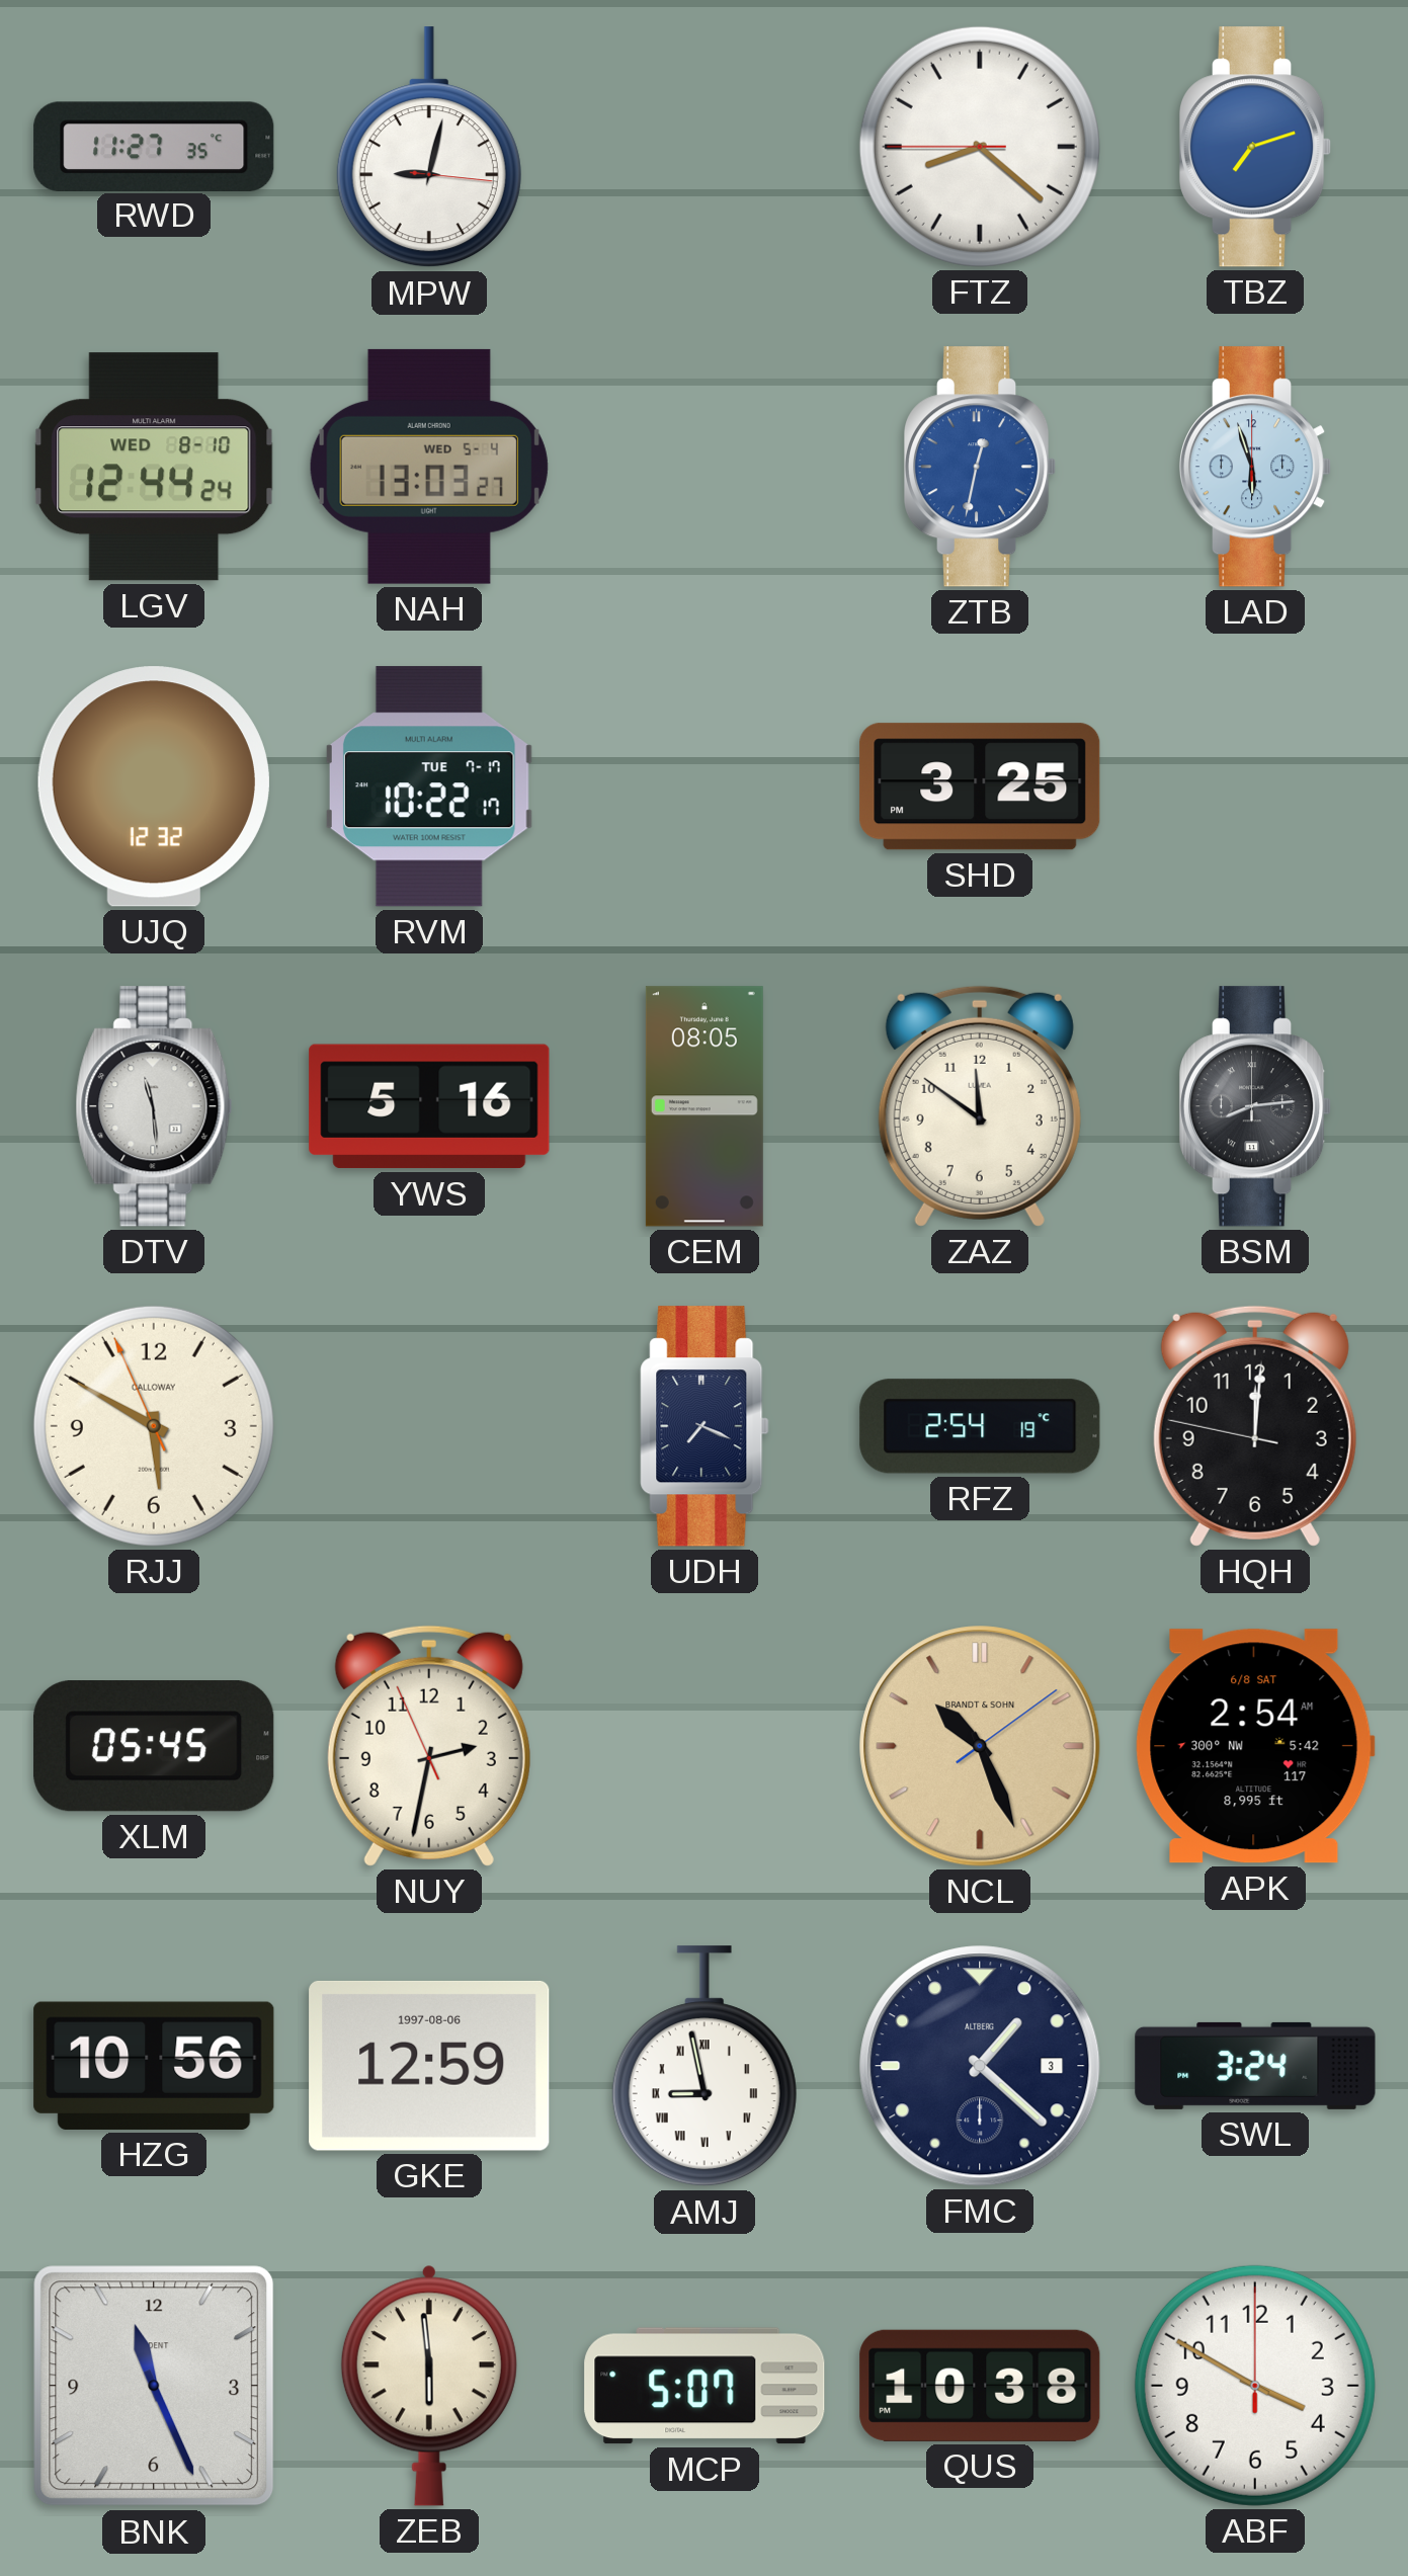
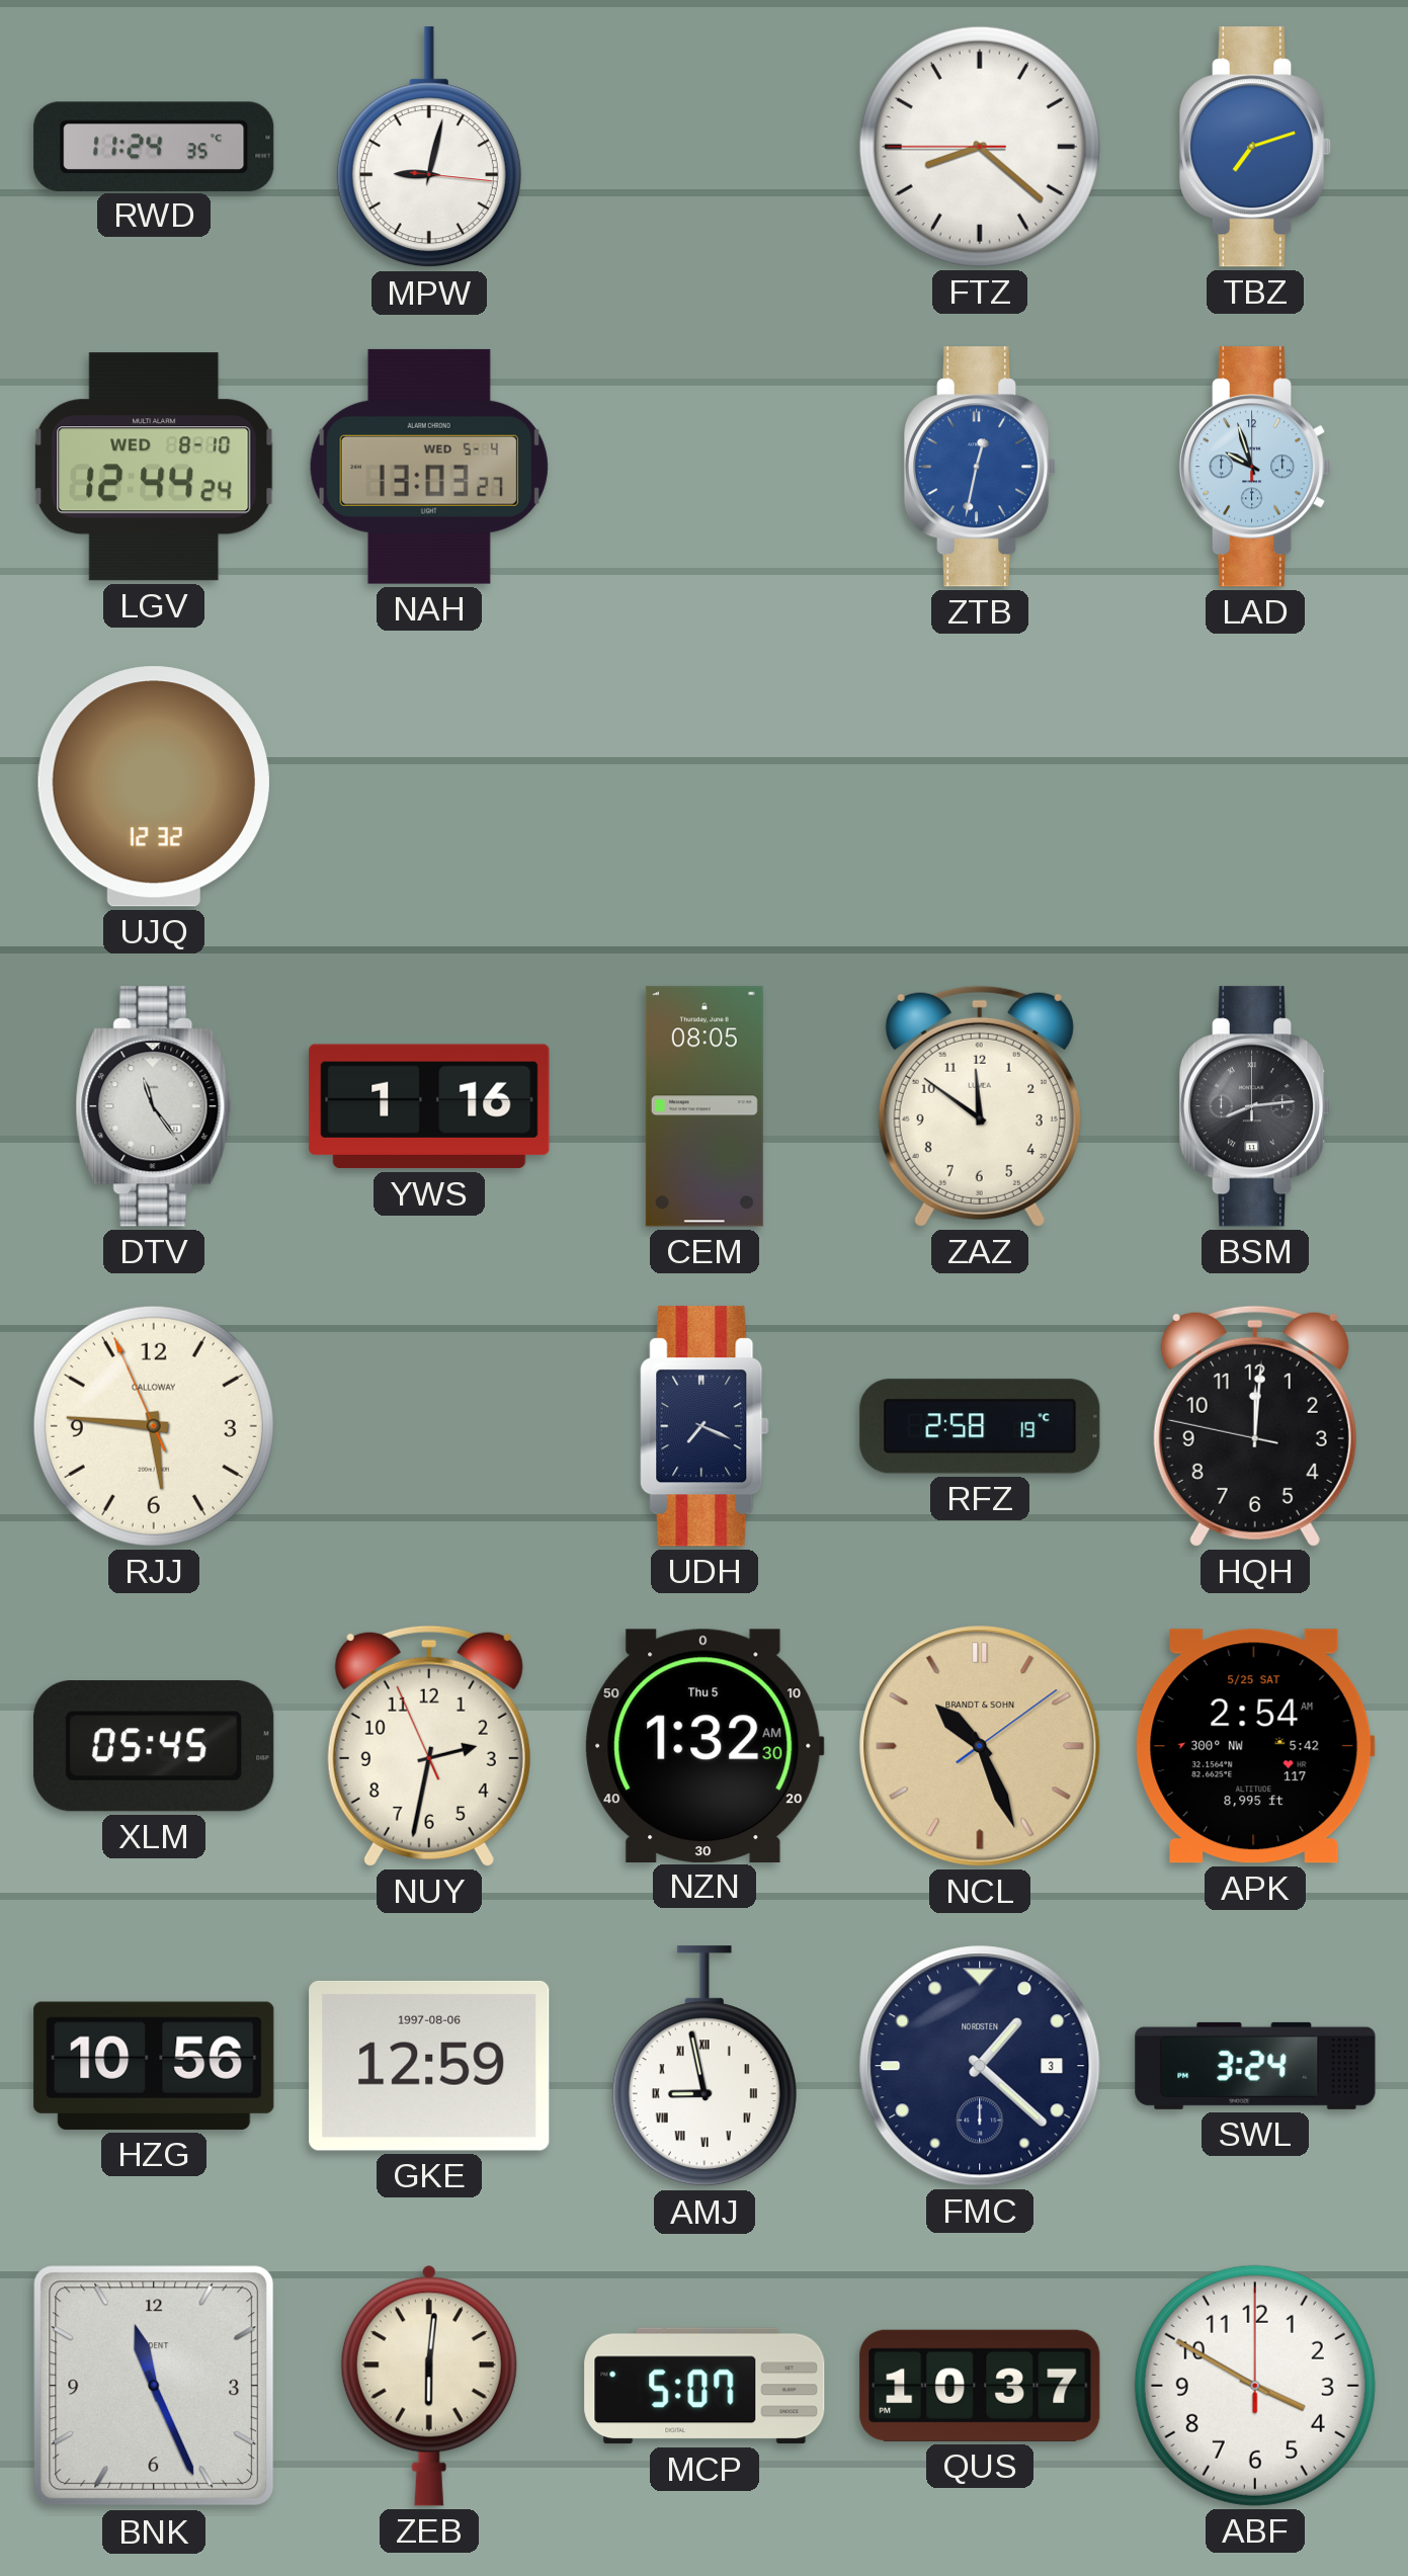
RWD: 11:27 -> 11:24 (154, 146)
LAD: 5:57 -> 9:57 (1255, 467)
RVM: 10:22 -> none (429, 786)
SHD: 3:25 -> none (980, 786)
DTV: 11:29 -> 11:24 (154, 1106)
YWS: 5:16 -> 1:16 (429, 1106)
RJJ: 5:49 -> 5:45 (154, 1426)
RFZ: 2:54 -> 2:58 (980, 1426)
NZN: none -> 1:32 (705, 1745)
APK date: 6/8 SAT -> 5/25 SAT (1255, 1746)
FMC brand: ALTBERG -> NORDSTEN (980, 2066)
ZEB: 5:59 -> 6:01 (429, 2386)
QUS: 10:38 -> 10:37 (980, 2386)
